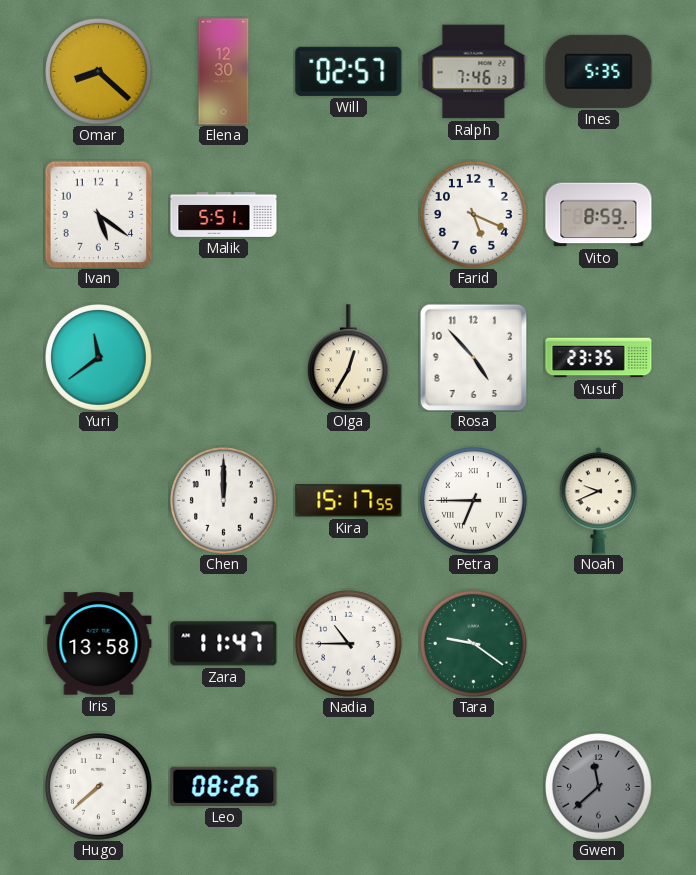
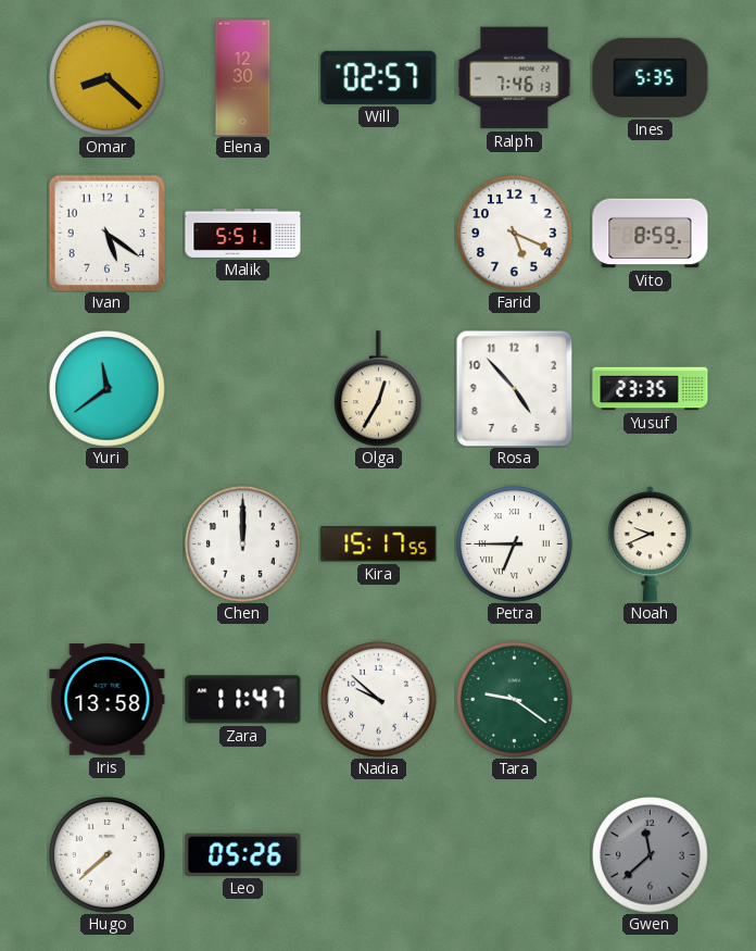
Nadia: 10:45 -> 9:52 (379, 700)
Leo: 08:26 -> 05:26 (243, 854)
